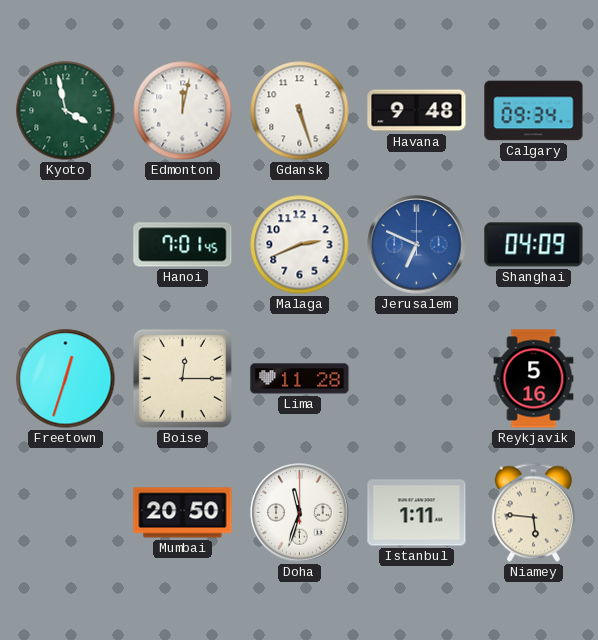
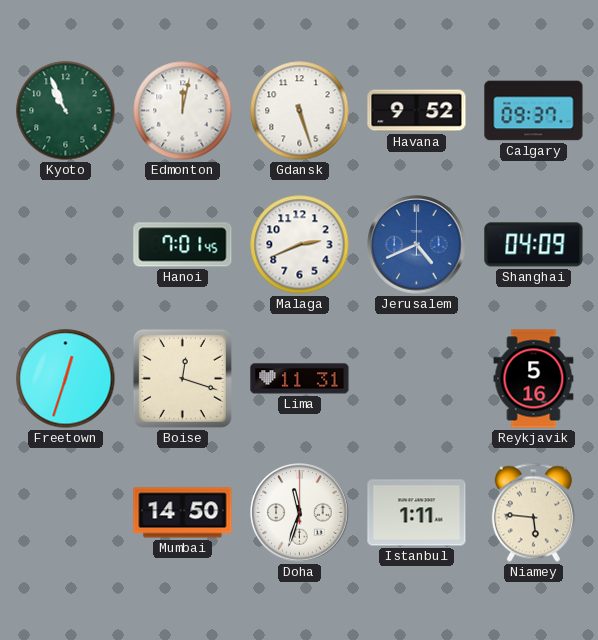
Kyoto: 3:58 -> 10:56 (66, 111)
Havana: 9:48 -> 9:52 (417, 111)
Calgary: 09:34 -> 09:37 (534, 111)
Jerusalem: 6:49 -> 4:41 (417, 245)
Boise: 12:15 -> 12:18 (182, 378)
Lima: 11:28 -> 11:31 (300, 379)
Mumbai: 20:50 -> 14:50 (183, 513)
